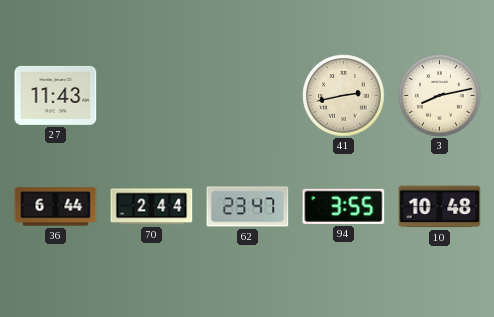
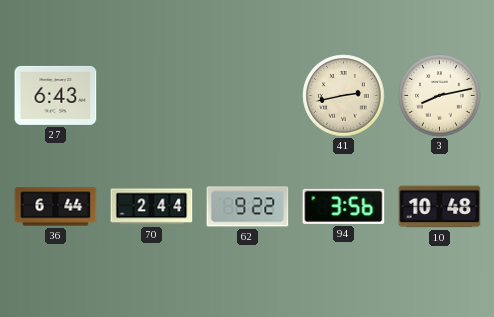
27: 11:43 -> 6:43 (56, 95)
62: 23:47 -> 9:22 (248, 207)
94: 3:55 -> 3:56 (344, 206)
